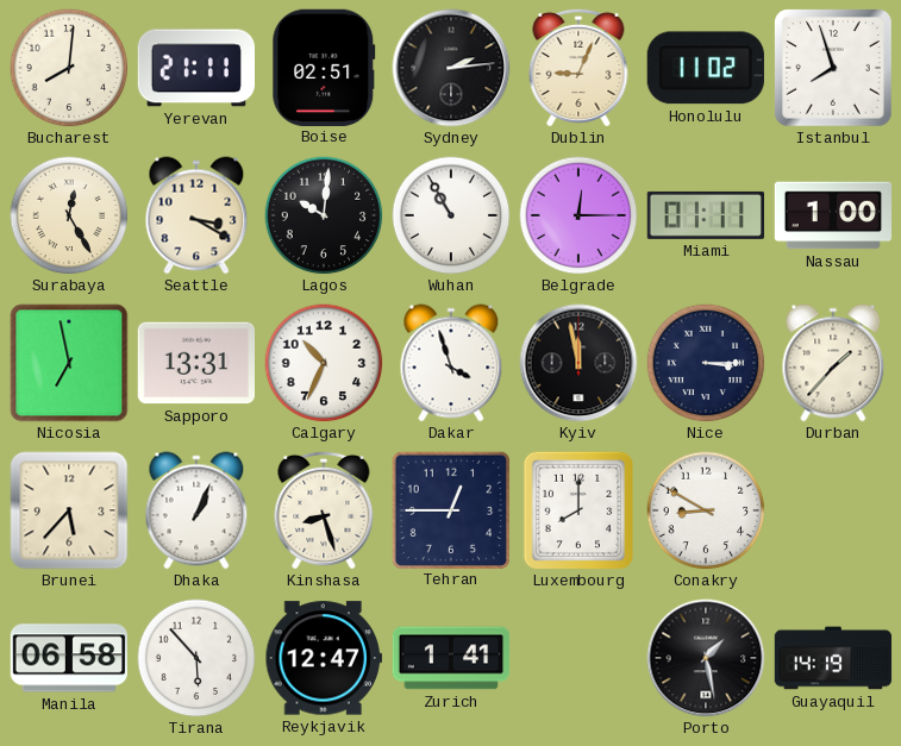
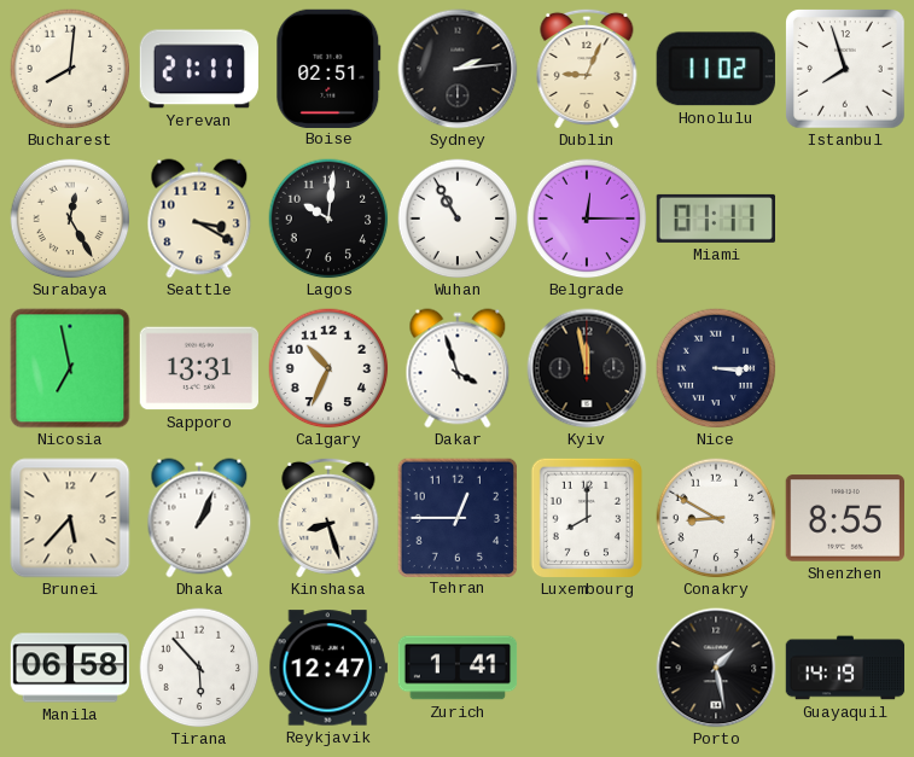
Nassau: 1:00 -> none (833, 215)
Durban: 1:37 -> none (833, 363)
Shenzhen: none -> 8:55 (844, 518)
